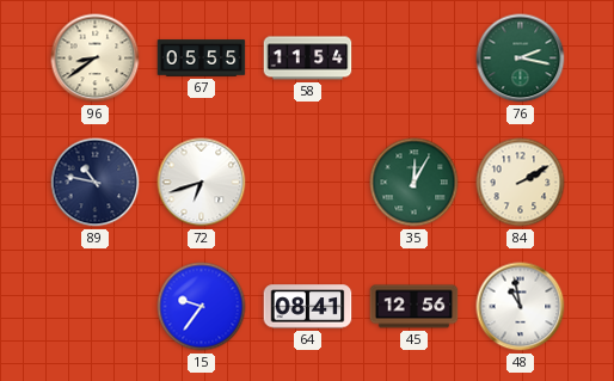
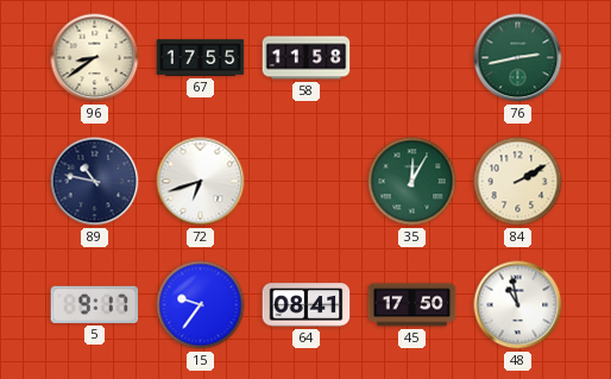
67: 05:55 -> 17:55 (201, 58)
58: 11:54 -> 11:58 (307, 58)
76: 2:17 -> 2:43 (518, 58)
5: none -> 9:17 (95, 304)
45: 12:56 -> 17:50 (412, 305)
